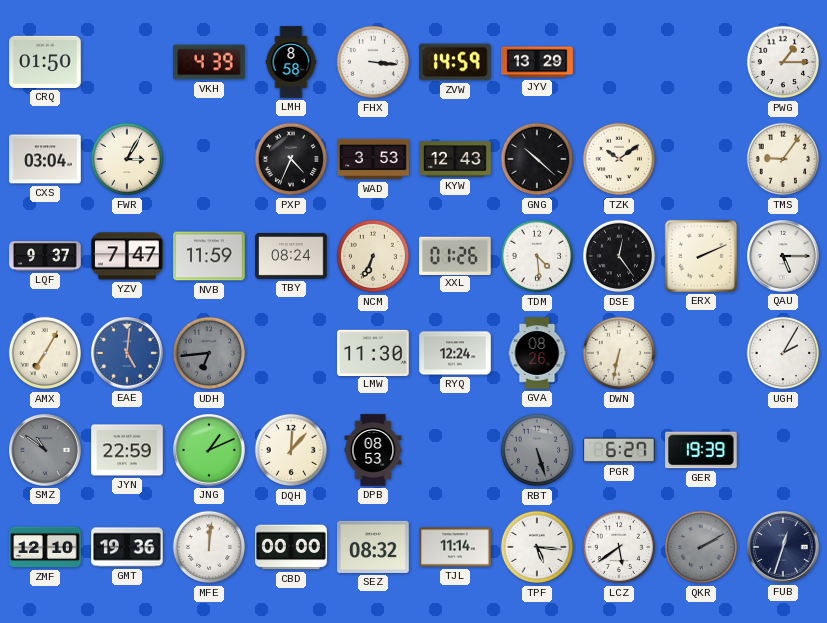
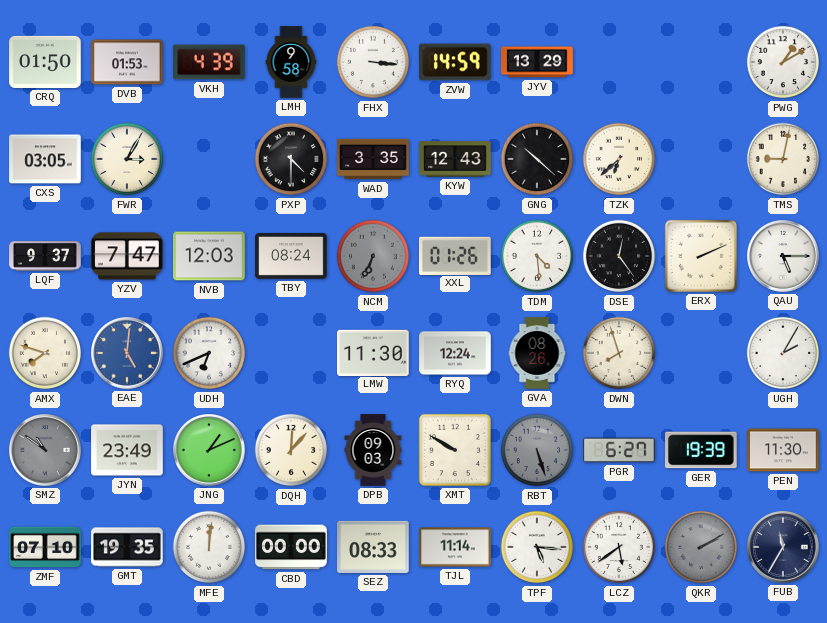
DVB: none -> 01:53 (127, 62)
LMH: 8:58 -> 9:58 (291, 62)
PWG: 1:15 -> 1:10 (783, 62)
CXS: 03:04 -> 03:05 (45, 159)
PXP: 4:34 -> 4:30 (291, 159)
WAD: 3:53 -> 3:35 (373, 159)
TZK: 10:09 -> 6:38 (619, 159)
TMS: 9:06 -> 9:02 (783, 159)
NVB: 11:59 -> 12:03 (209, 256)
NCM dial: cream -> grey (373, 256)
AMX: 7:05 -> 7:48 (45, 353)
UDH: 6:44 -> 6:41 (209, 353)
UDH dial: grey -> white (209, 353)
DWN: 6:32 -> 7:57 (619, 353)
JYN: 22:59 -> 23:49 (127, 450)
DPB: 08:53 -> 09:03 (373, 450)
XMT: none -> 9:50 (455, 450)
PEN: none -> 11:30 (783, 450)
ZMF: 12:10 -> 07:10 (45, 547)
GMT: 19:36 -> 19:35 (127, 547)
SEZ: 08:32 -> 08:33 (373, 547)
FUB: 12:33 -> 11:35 (784, 548)
